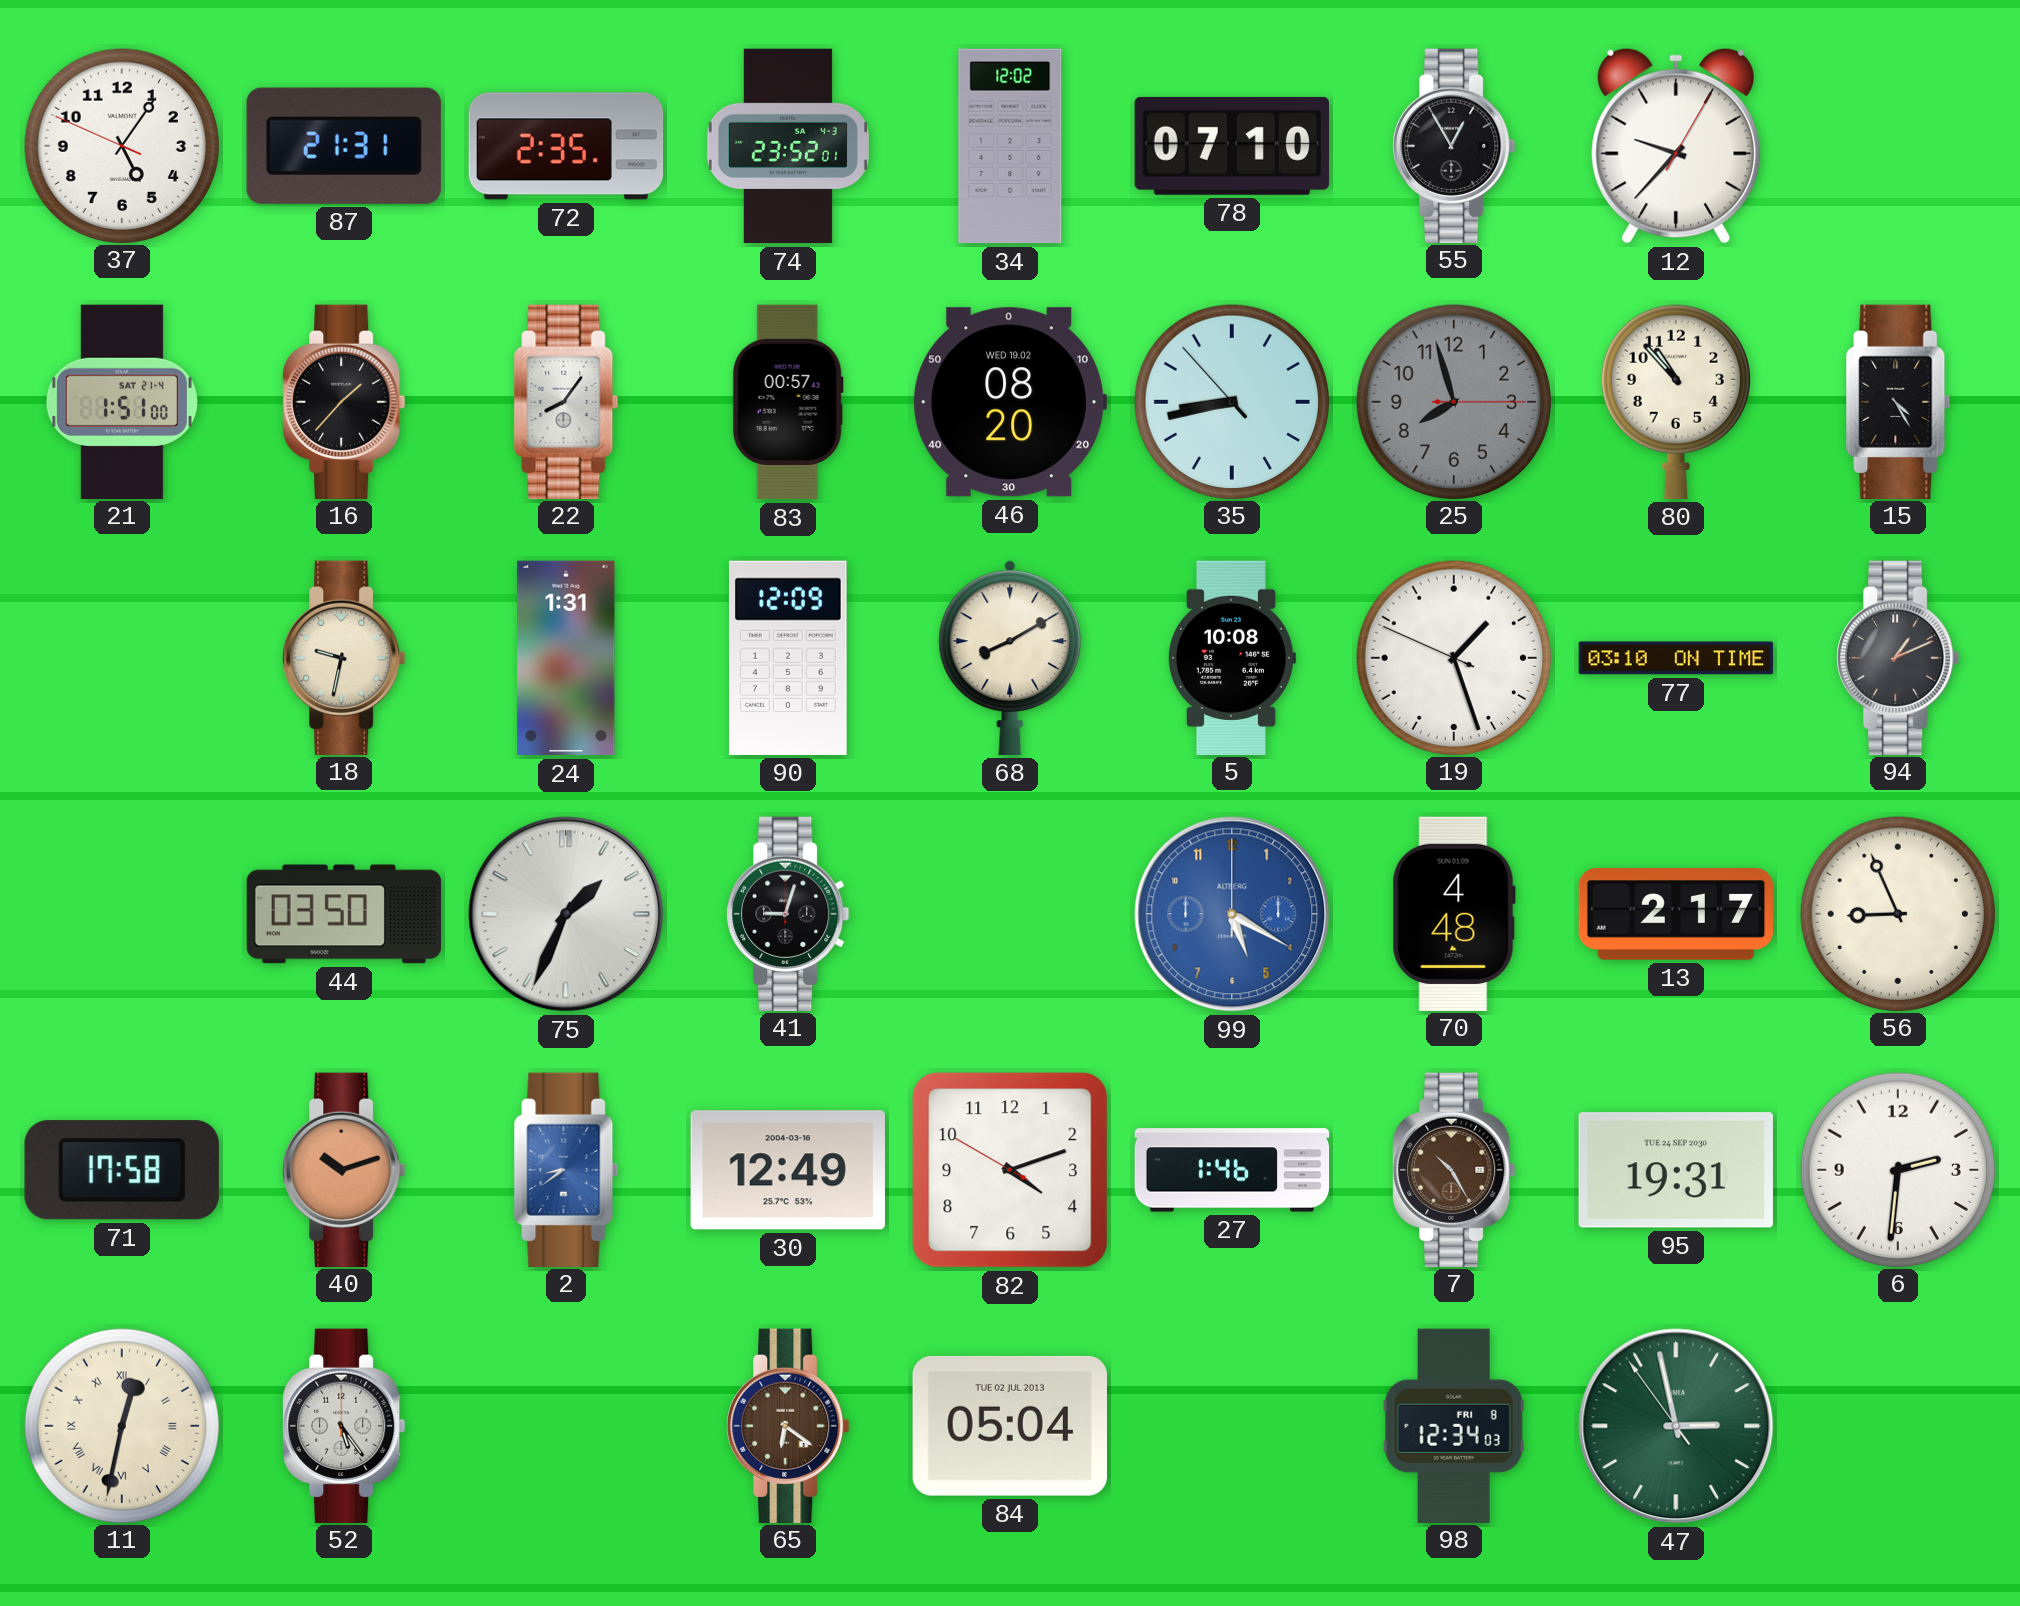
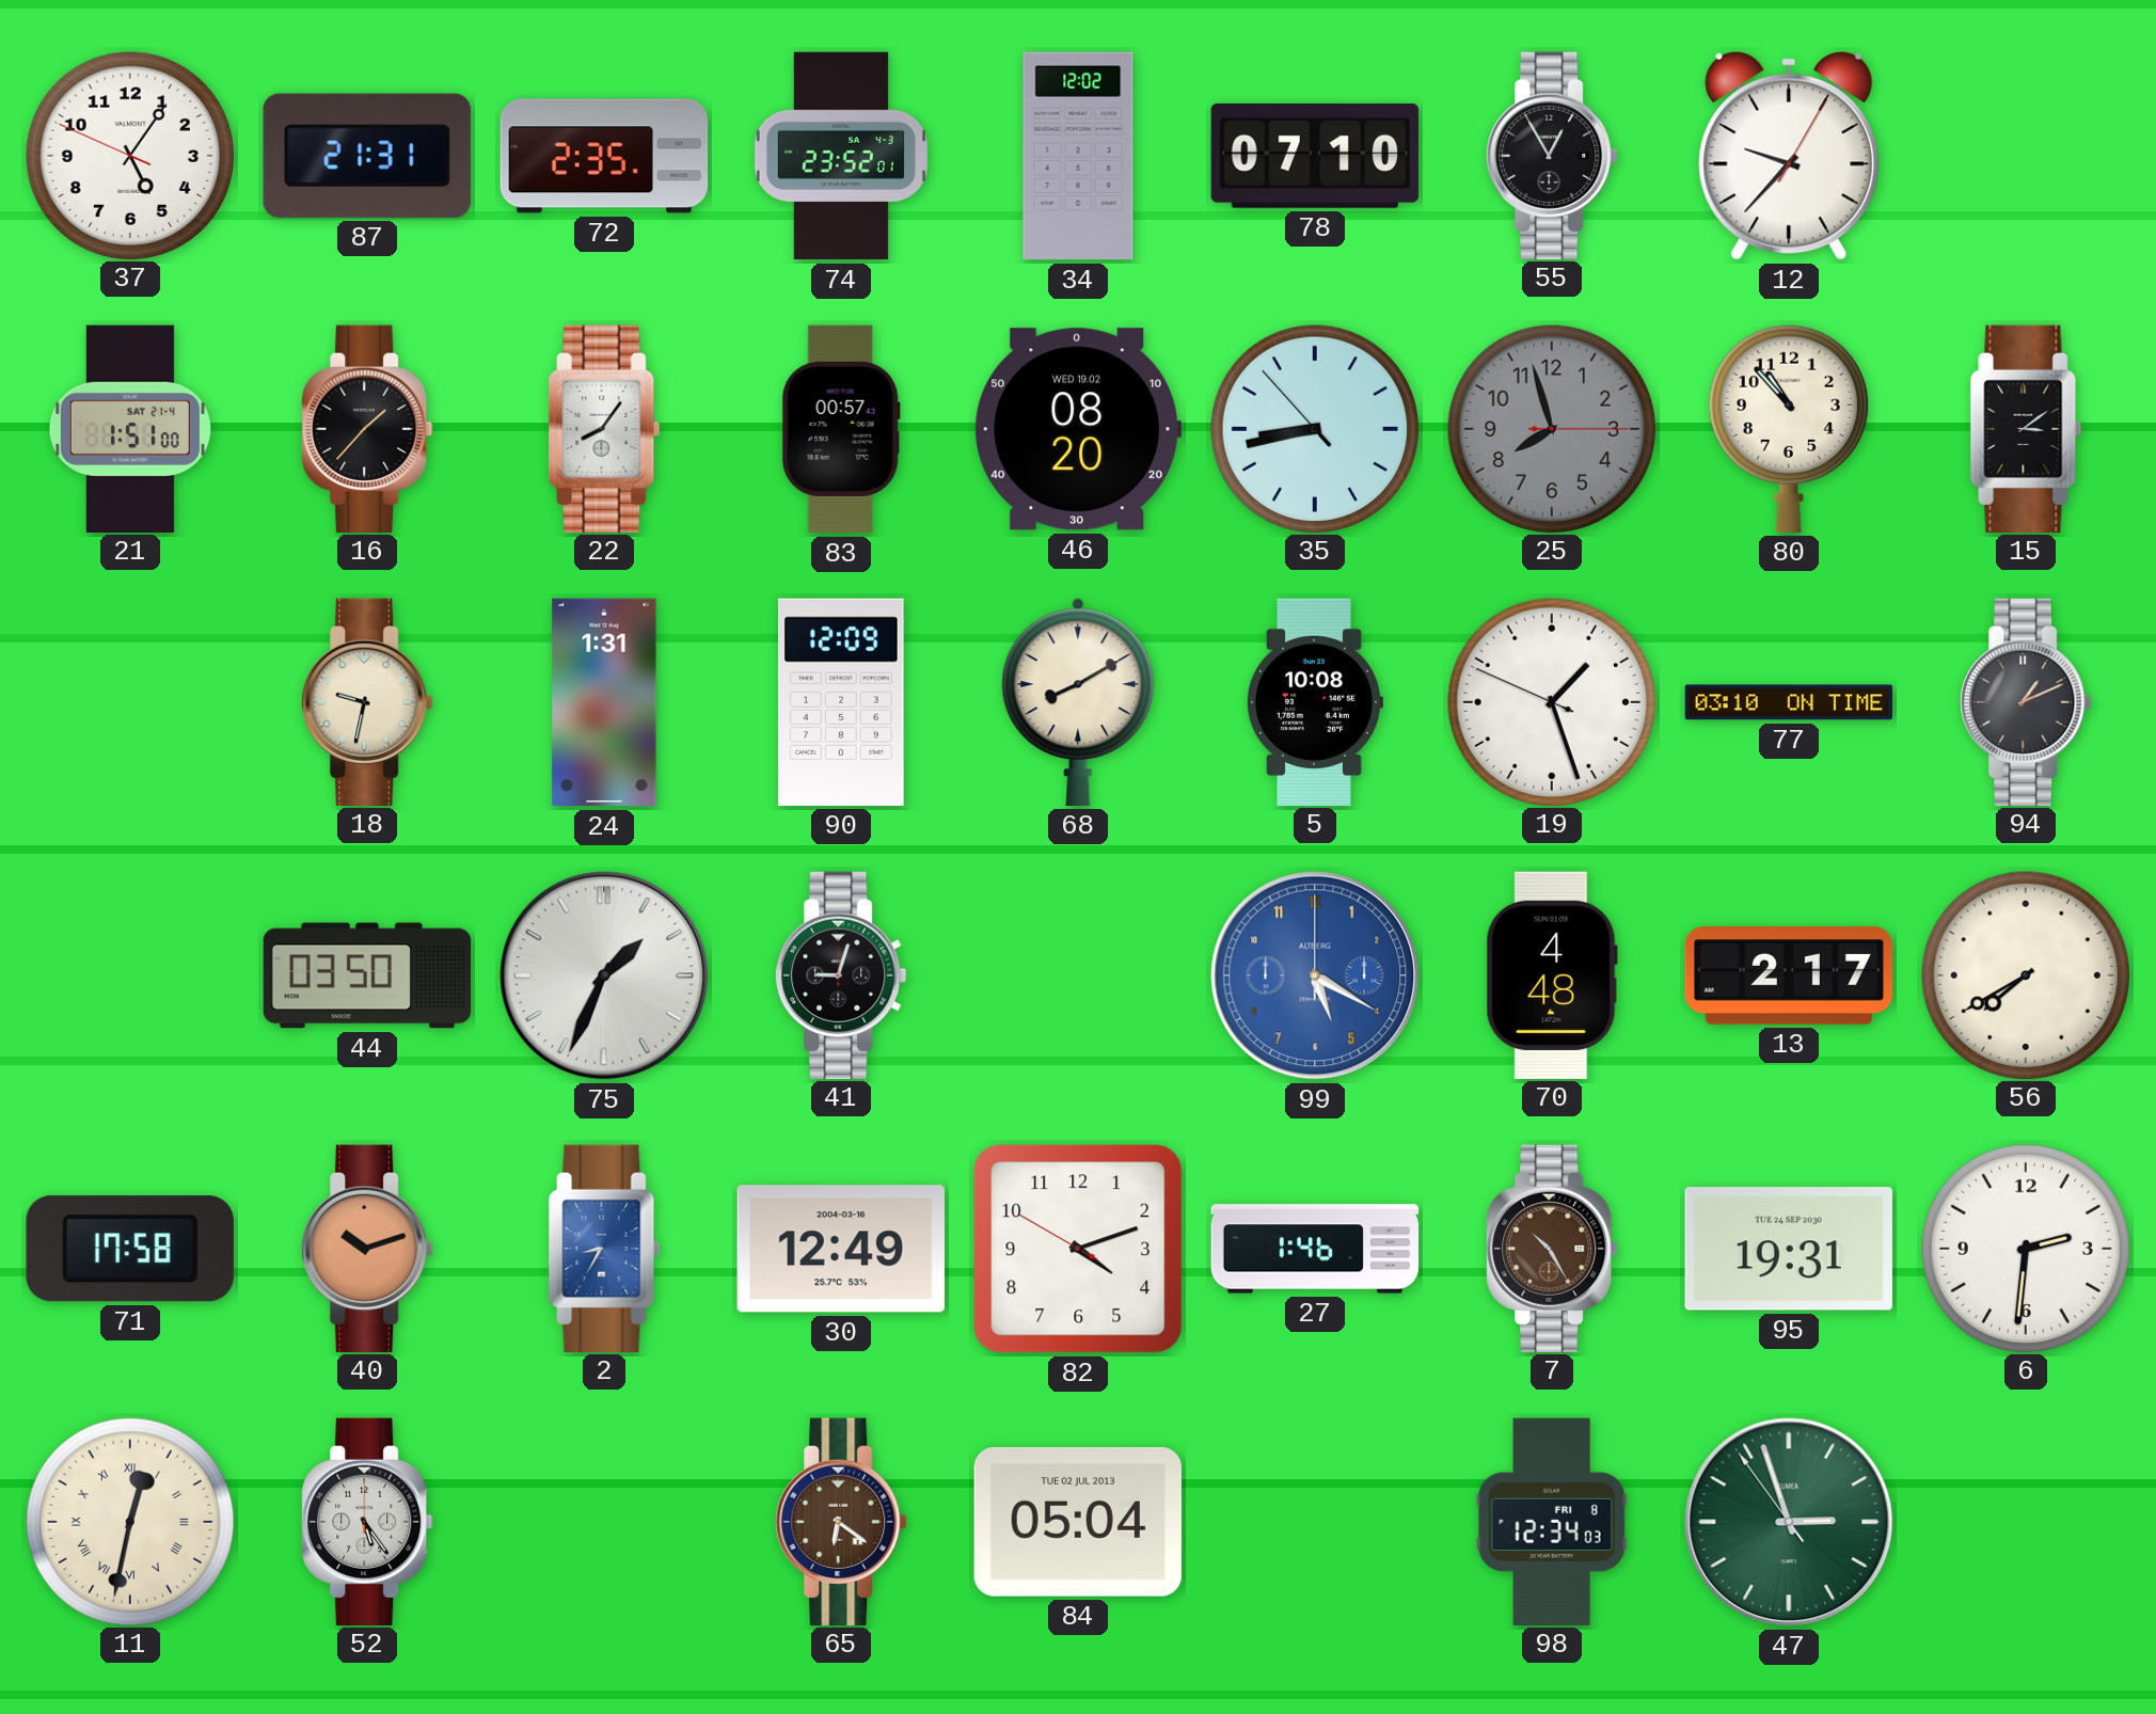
15: 4:25 -> 3:09 (2026, 428)
56: 8:56 -> 7:40 (2025, 974)
2: 8:39 -> 8:35 (604, 1248)
47: 2:57 -> 2:56 (1789, 1522)
